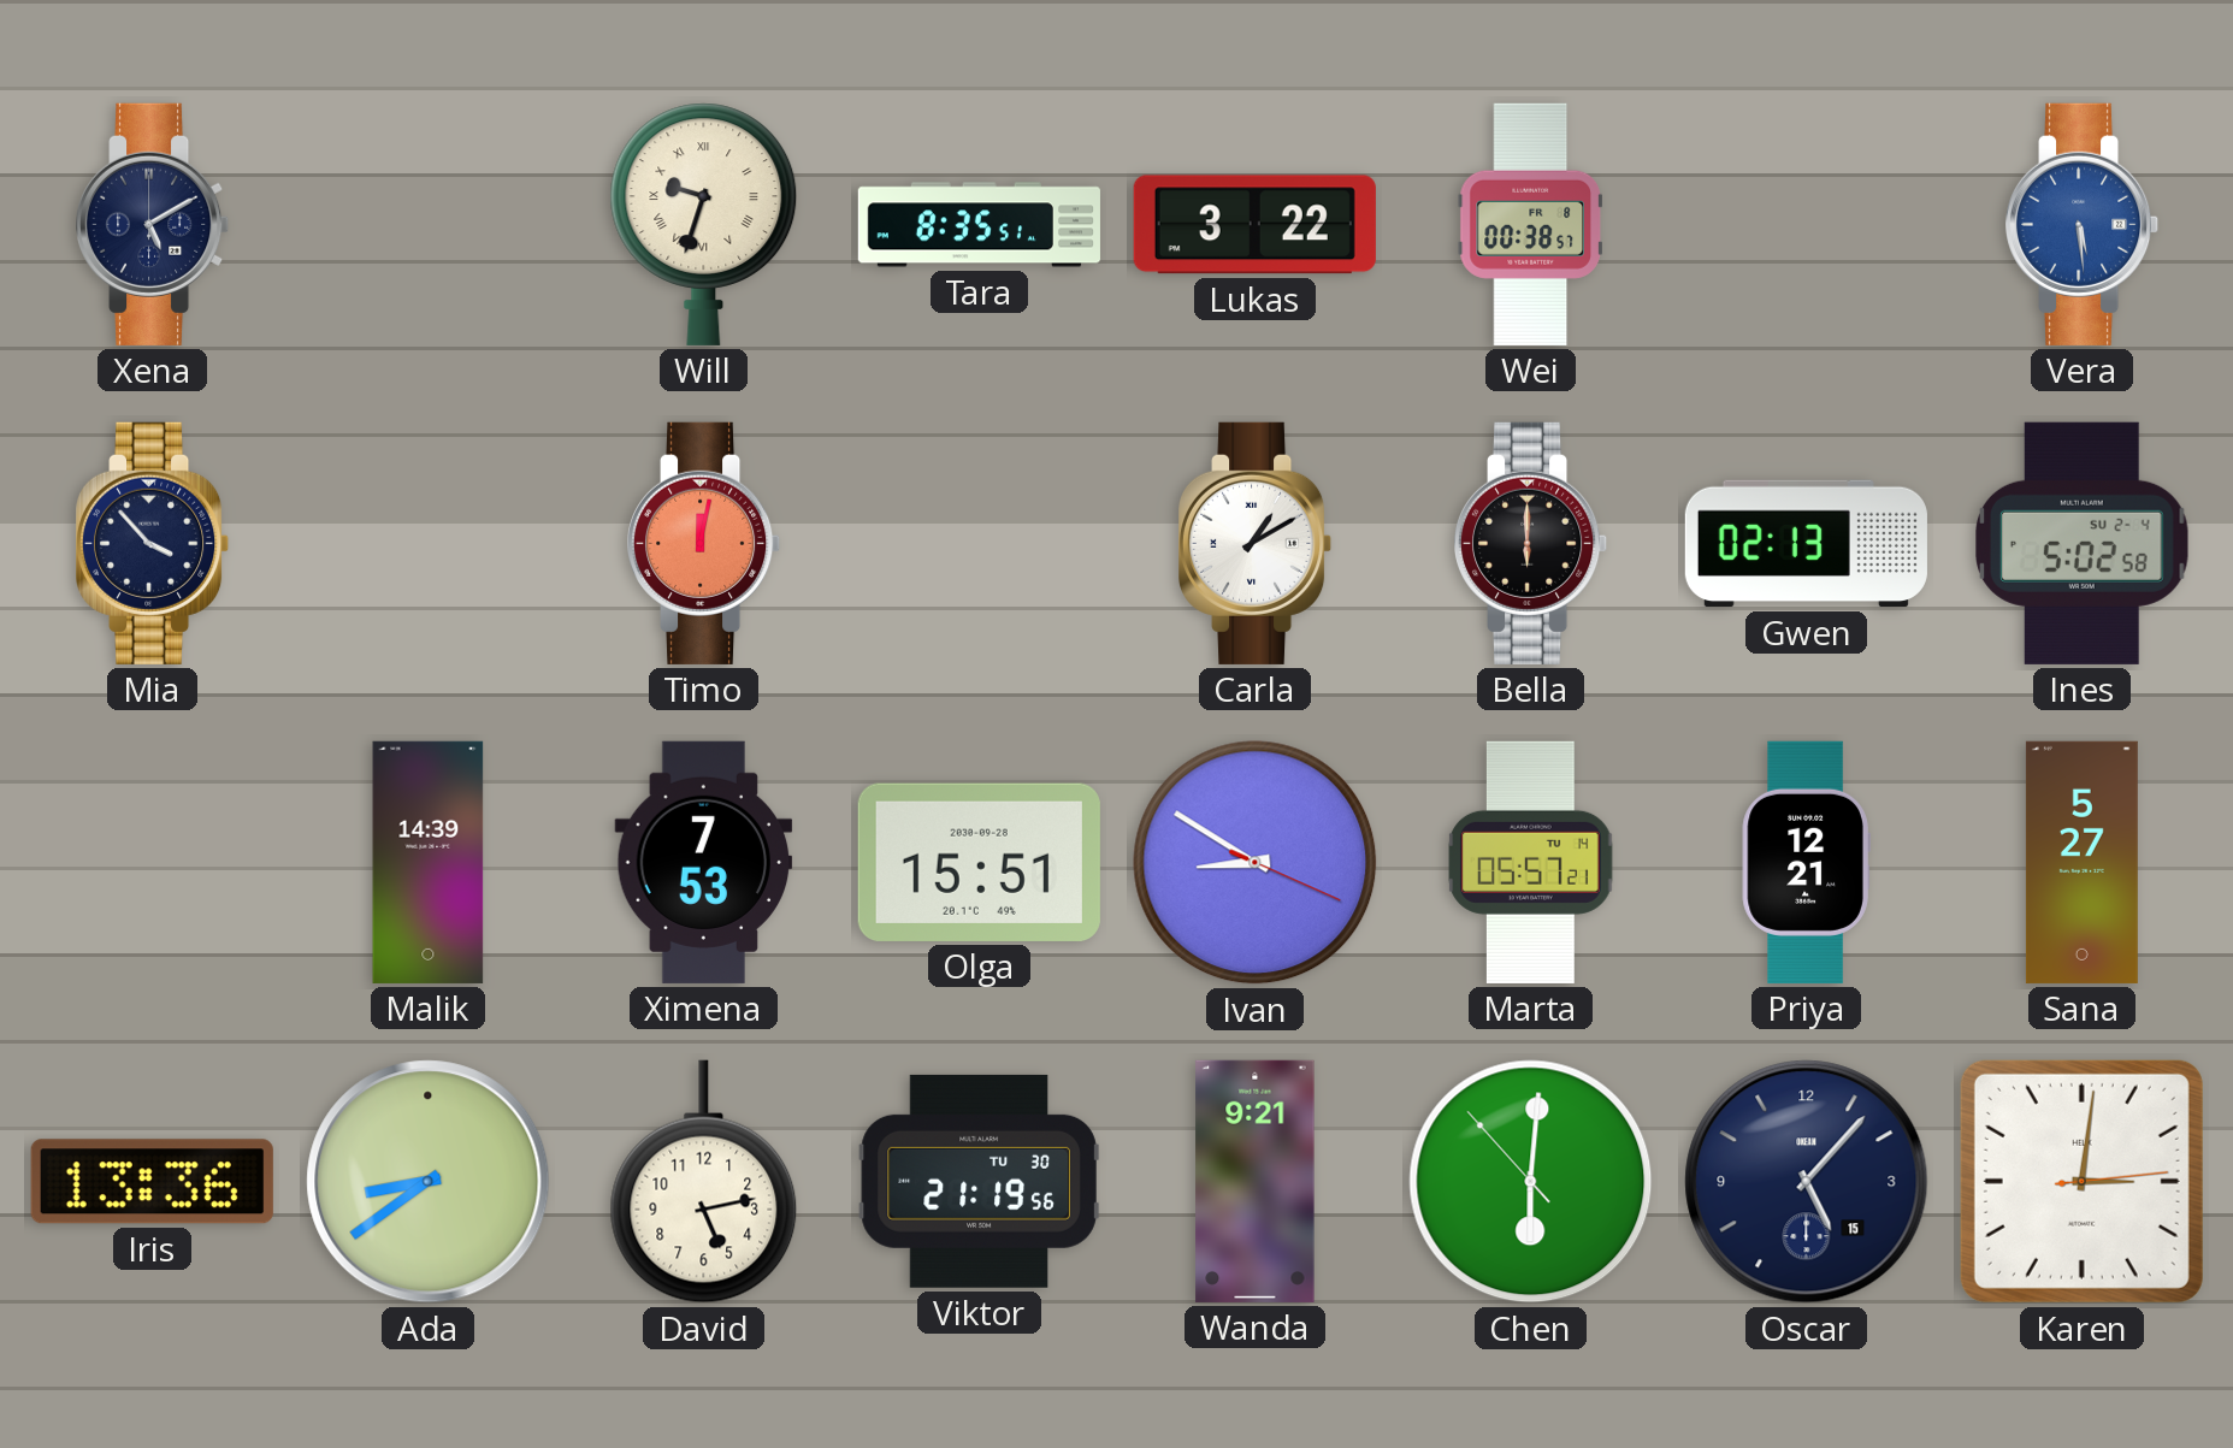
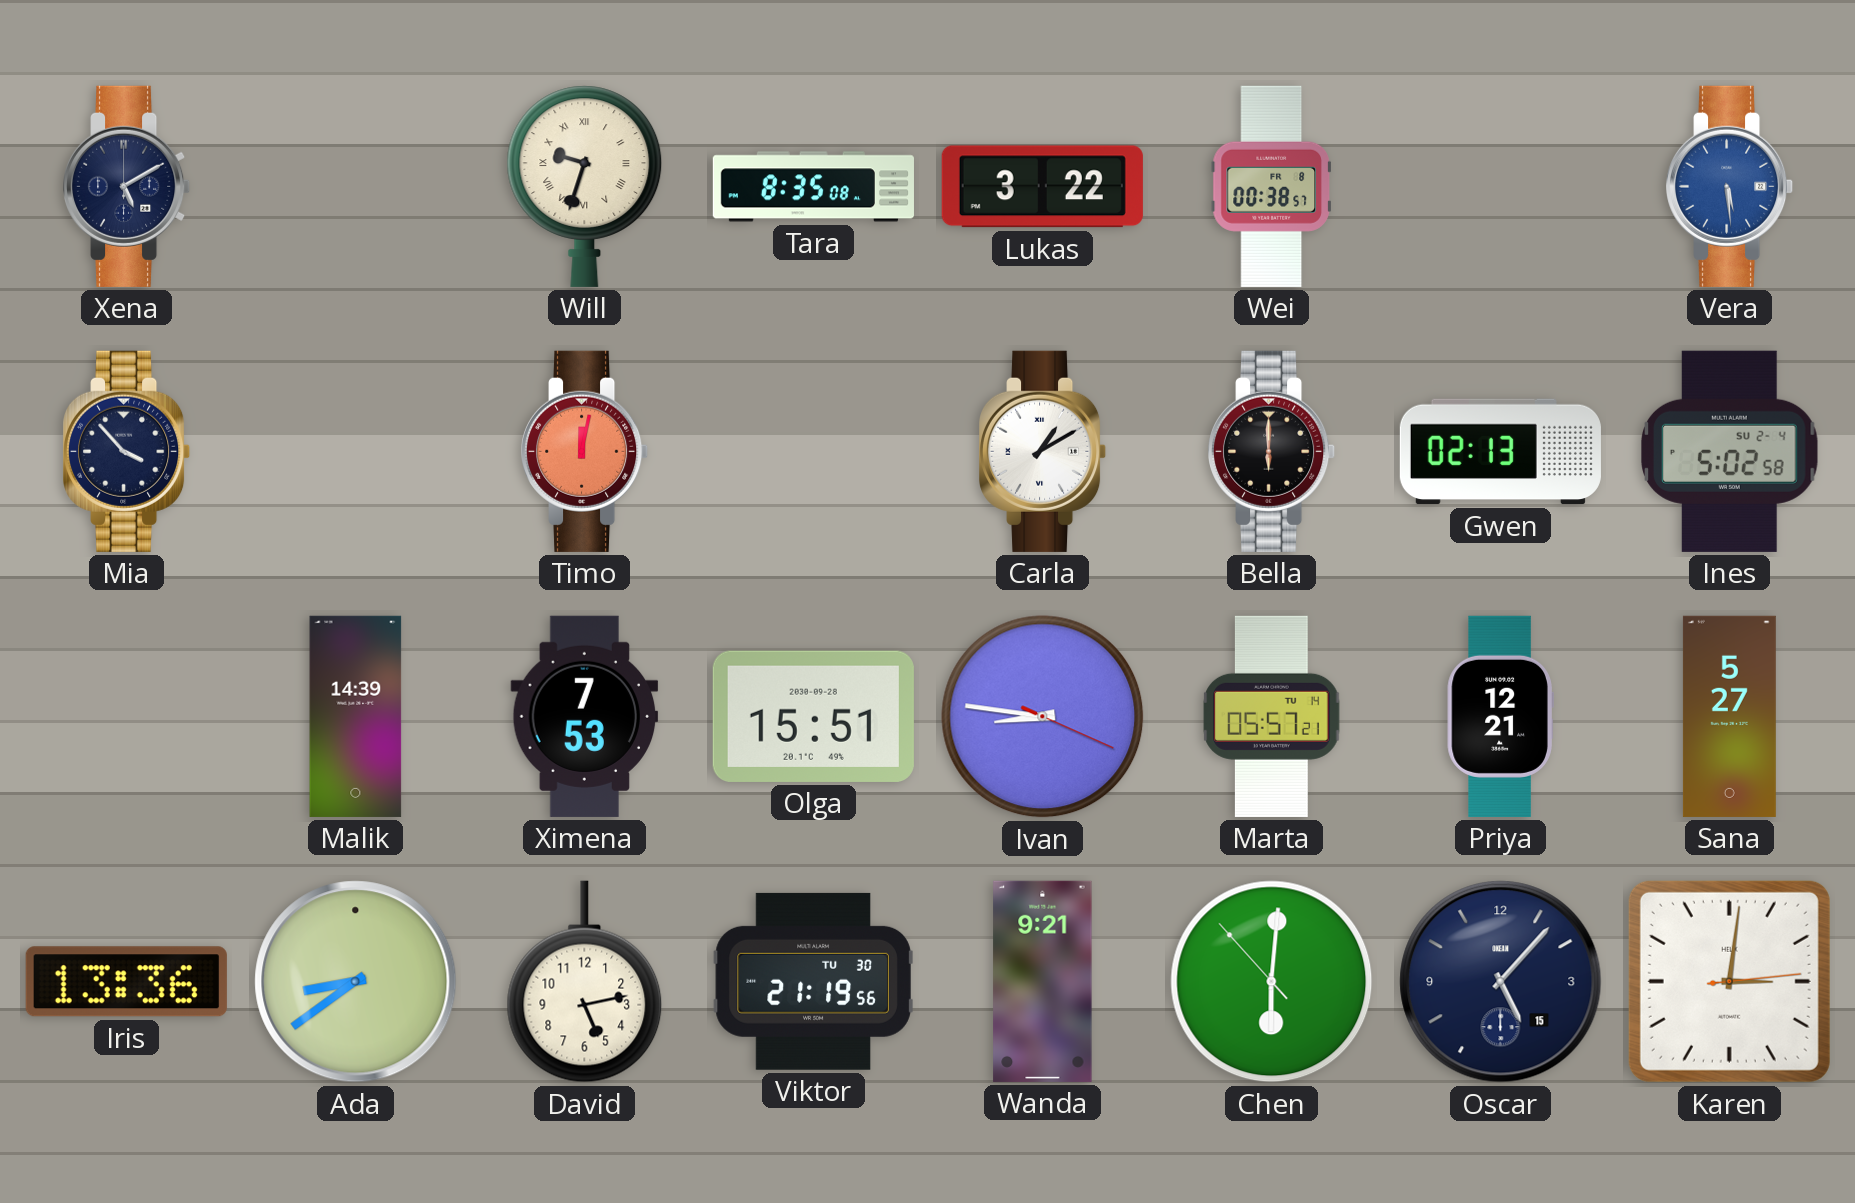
Tara: 8:35:51 -> 8:35:08 (813, 187)
Ivan: 8:50 -> 8:46 (1043, 717)
